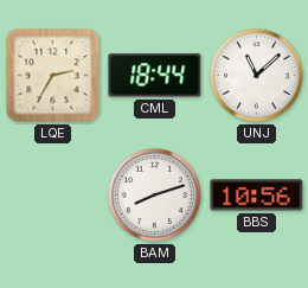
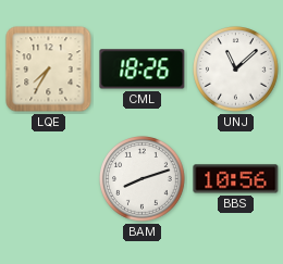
LQE: 2:35 -> 7:35 (49, 70)
CML: 18:44 -> 18:26 (143, 70)
